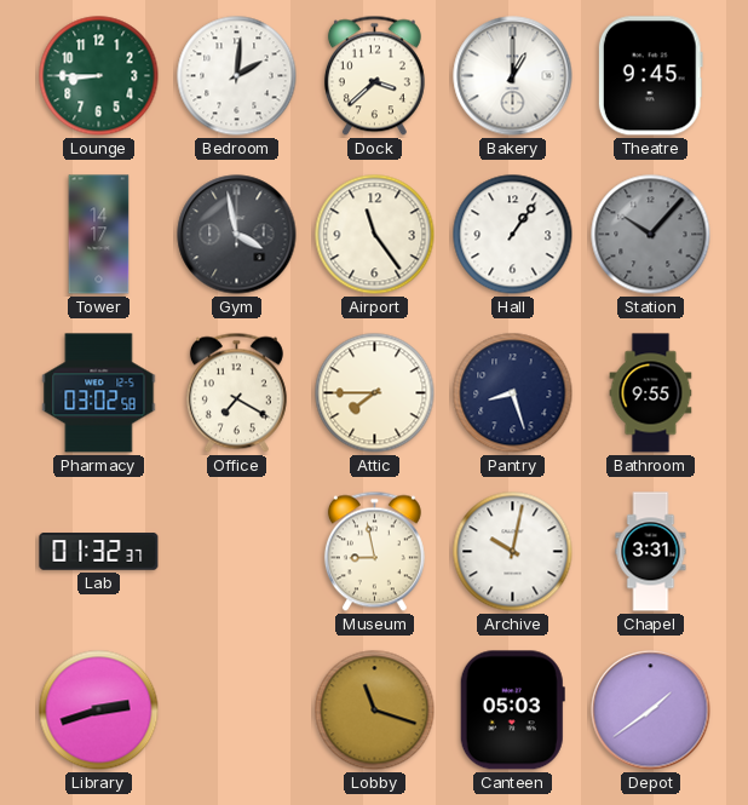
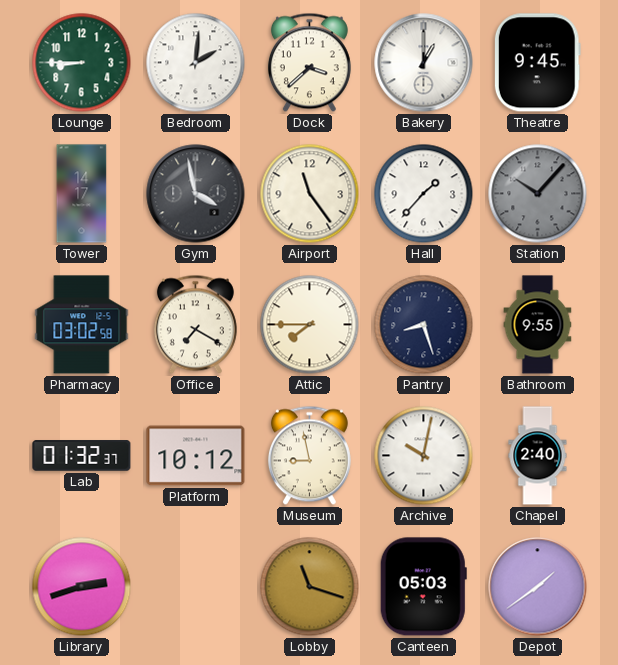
Hall: 1:06 -> 1:37 (424, 194)
Platform: none -> 10:12 (196, 456)
Chapel: 3:31 -> 2:40 (538, 456)
